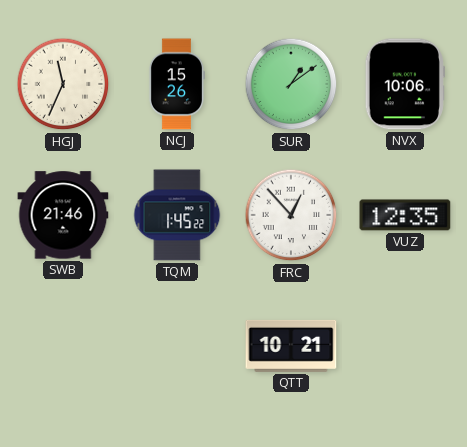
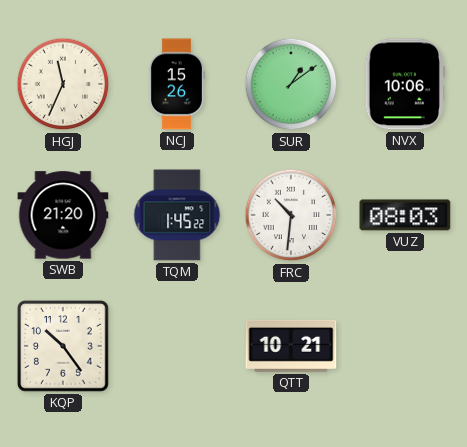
SWB: 21:46 -> 21:20 (63, 215)
FRC: 12:53 -> 10:31 (291, 215)
VUZ: 12:35 -> 08:03 (405, 215)
KQP: none -> 10:24 (63, 346)
